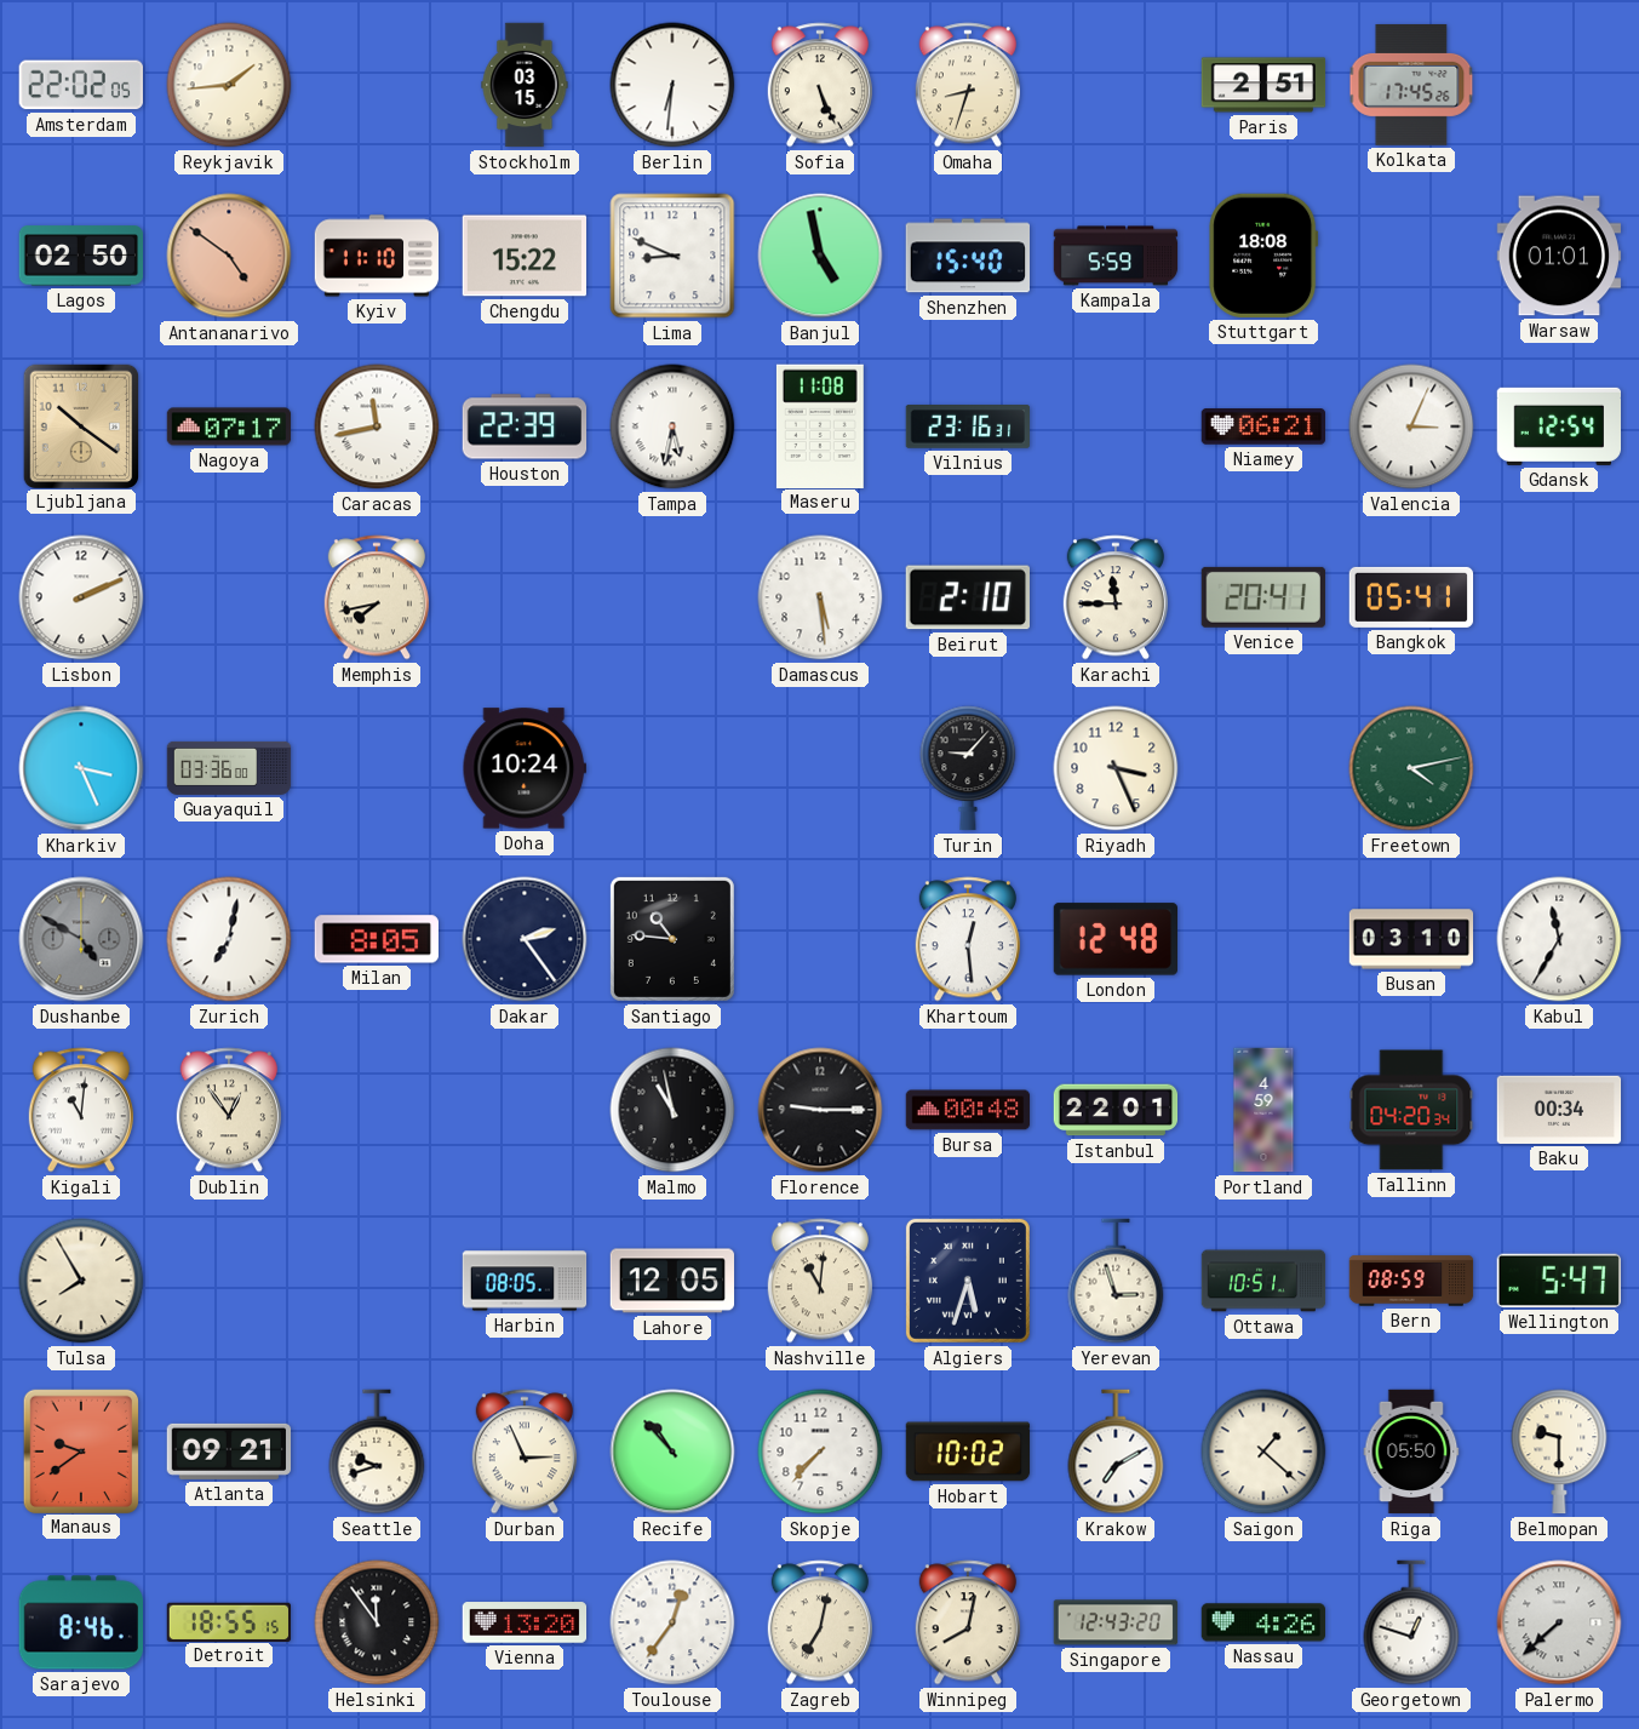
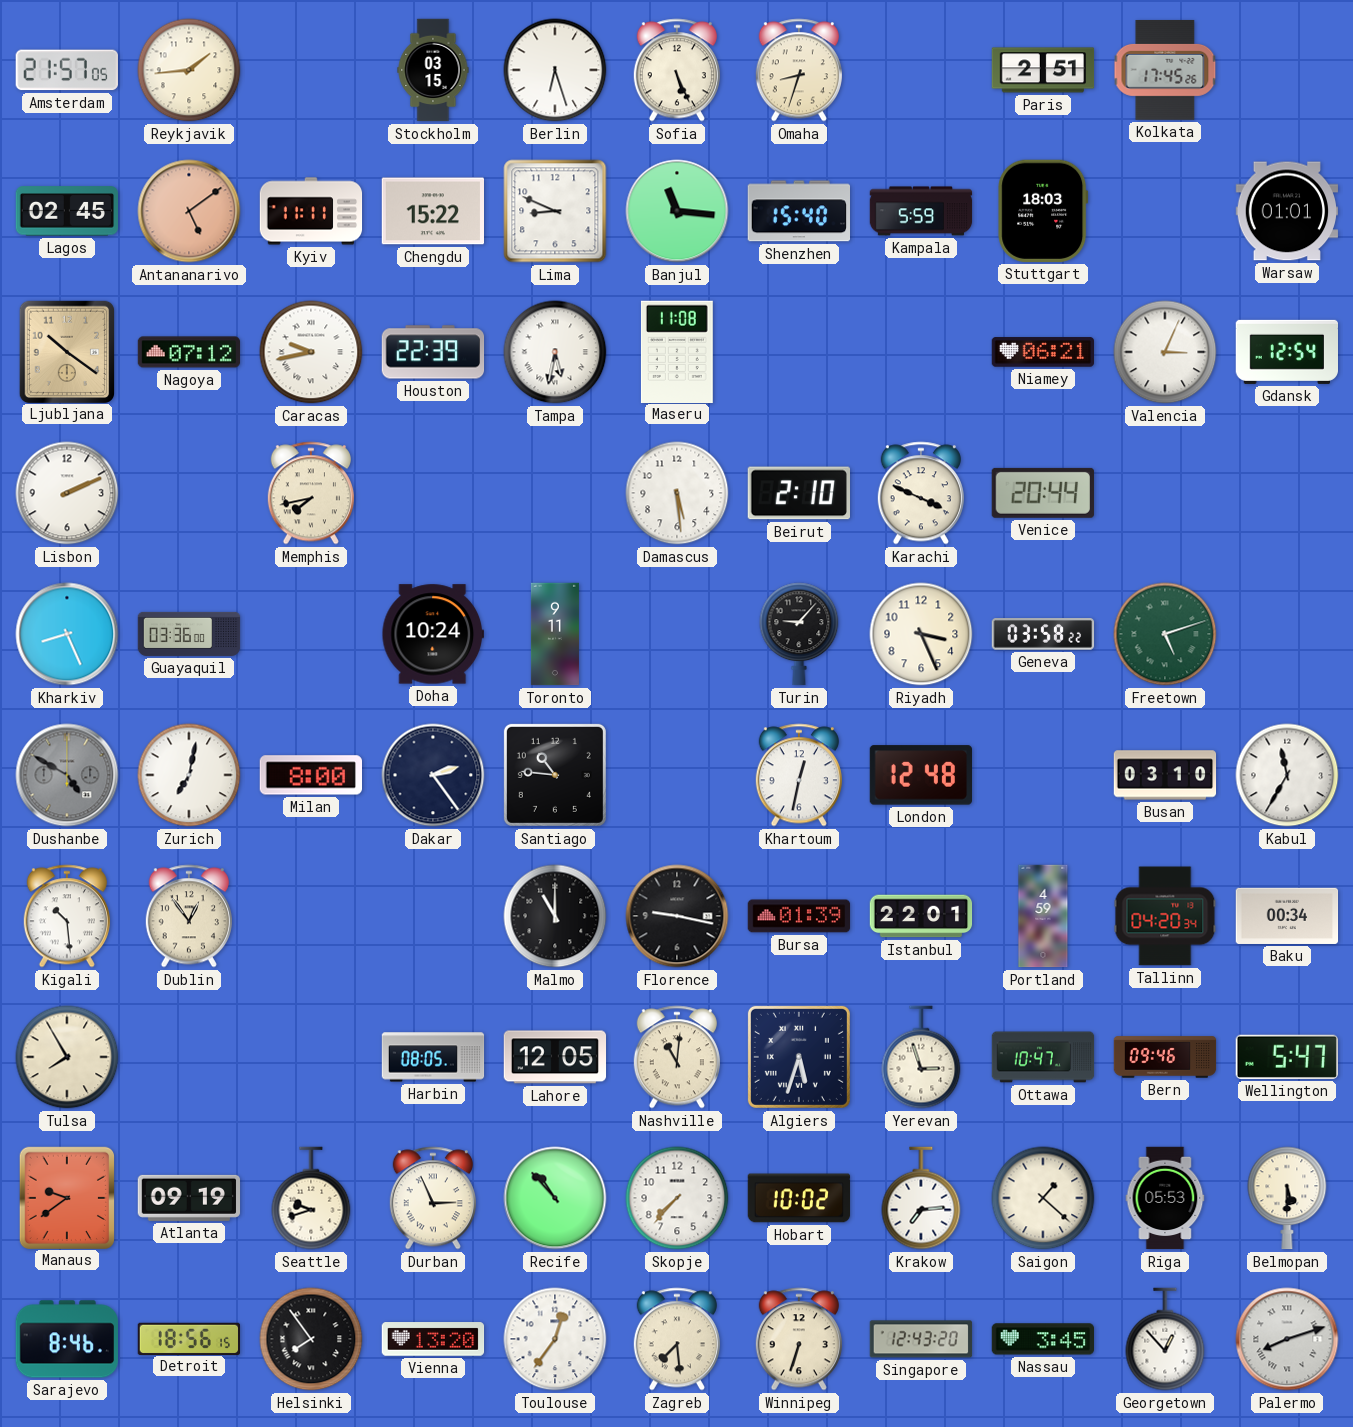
Amsterdam: 22:02 -> 21:57 (67, 70)
Berlin: 6:31 -> 6:27 (555, 70)
Lagos: 02:50 -> 02:45 (67, 211)
Antananarivo: 4:51 -> 5:09 (189, 211)
Kyiv: 11:10 -> 11:11 (311, 211)
Banjul: 4:58 -> 11:16 (677, 211)
Stuttgart: 18:08 -> 18:03 (1043, 211)
Nagoya: 07:17 -> 07:12 (189, 352)
Caracas: 11:43 -> 9:43 (311, 352)
Vilnius: 23:16 -> none (968, 428)
Karachi: 11:45 -> 3:49 (921, 493)
Venice: 20:41 -> 20:44 (1043, 493)
Bangkok: 05:41 -> none (1411, 597)
Kharkiv: 3:26 -> 8:26 (67, 634)
Toronto: none -> 9:11 (555, 634)
Geneva: none -> 03:58 (1043, 634)
Freetown: 4:13 -> 5:12 (1165, 634)
Milan: 8:05 -> 8:00 (310, 775)
Khartoum: 12:29 -> 12:32 (799, 775)
Kigali: 11:01 -> 10:29 (67, 916)
Malmo: 10:58 -> 11:00 (555, 916)
Florence: 9:15 -> 9:17 (677, 916)
Bursa: 00:48 -> 01:39 (799, 916)
Ottawa: 10:51 -> 10:47 (1043, 1057)
Bern: 08:59 -> 09:46 (1165, 1057)
Atlanta: 09:21 -> 09:19 (189, 1198)
Krakow: 7:10 -> 7:14 (921, 1198)
Riga: 05:50 -> 05:53 (1165, 1198)
Belmopan: 9:30 -> 5:30 (1287, 1198)
Detroit: 18:55 -> 18:56 (188, 1338)
Helsinki: 11:54 -> 7:54 (311, 1339)
Zagreb: 7:02 -> 7:29 (677, 1339)
Winnipeg: 8:02 -> 6:33 (799, 1339)
Nassau: 4:26 -> 3:45 (1043, 1339)
Georgetown: 12:48 -> 12:53 (1165, 1339)
Palermo: 7:38 -> 8:12 (1287, 1339)
